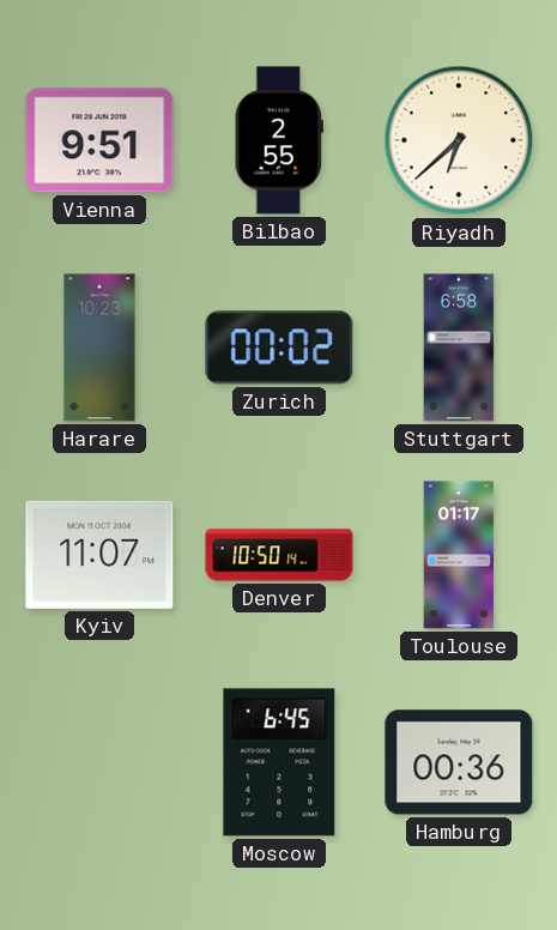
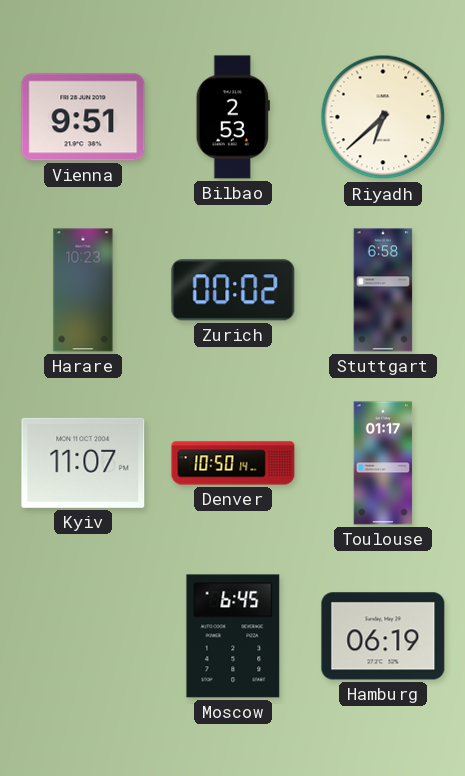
Bilbao: 2:55 -> 2:53 (233, 117)
Hamburg: 00:36 -> 06:19 (383, 636)
